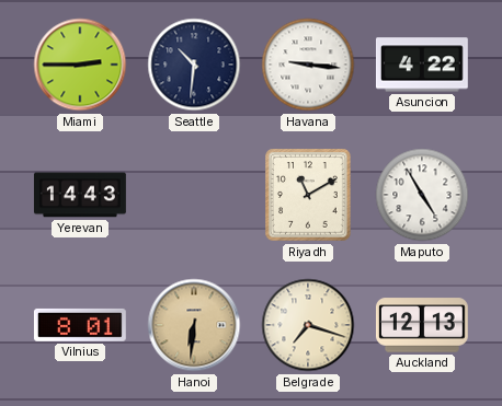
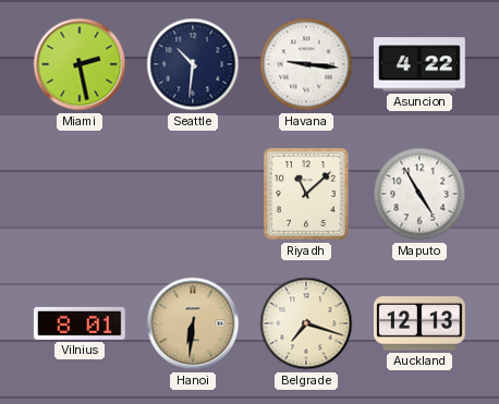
Miami: 2:45 -> 2:28 (80, 64)
Yerevan: 14:43 -> none (80, 195)
Riyadh: 11:10 -> 11:08 (307, 194)
